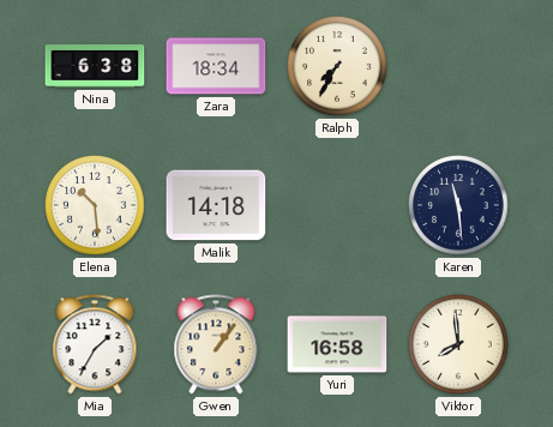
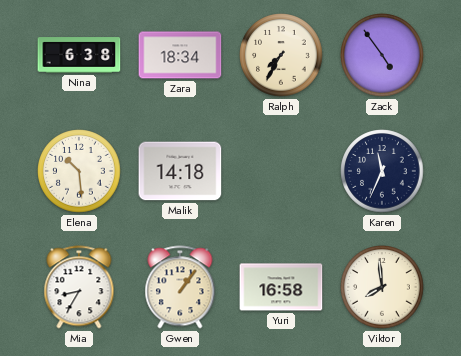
Zack: none -> 4:54 (382, 55)
Karen: 11:29 -> 11:34 (382, 171)
Mia: 1:35 -> 8:35 (79, 287)
